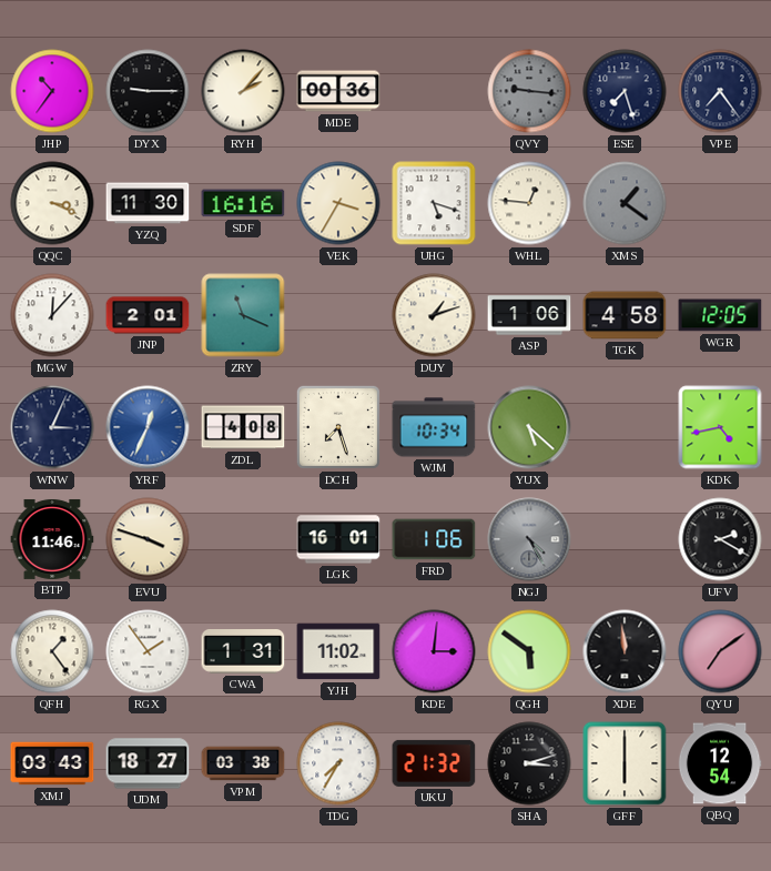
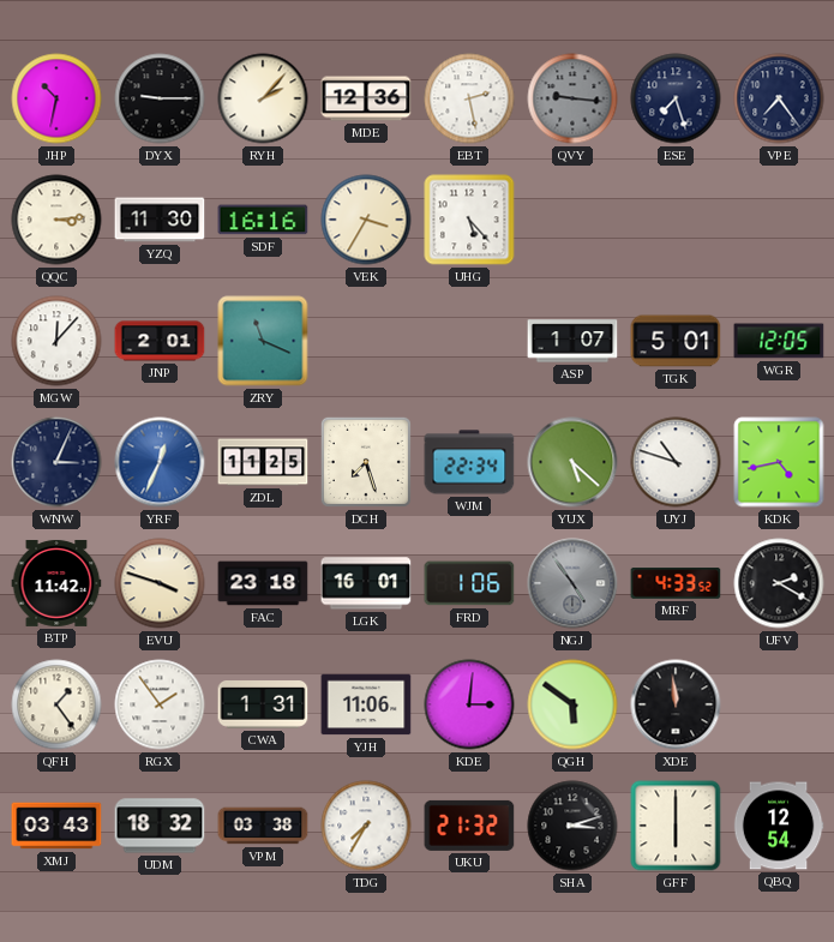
JHP: 10:36 -> 10:32 (56, 98)
MDE: 00:36 -> 12:36 (366, 98)
EBT: none -> 2:28 (469, 98)
QQC: 3:19 -> 3:14 (56, 220)
UHG: 5:18 -> 5:23 (469, 220)
WHL: 12:46 -> none (529, 203)
XMS: 1:21 -> none (625, 203)
DUY: 1:12 -> none (434, 315)
ASP: 1:06 -> 1:07 (572, 341)
TGK: 4:58 -> 5:01 (676, 341)
ZDL: 4:08 -> 11:25 (263, 462)
WJM: 10:34 -> 22:34 (469, 462)
UYJ: none -> 10:48 (676, 462)
BTP: 11:46 -> 11:42 (56, 583)
FAC: none -> 23:18 (263, 583)
NGJ: 4:25 -> 4:54 (572, 583)
MRF: none -> 4:33 (676, 583)
YJH: 11:02 -> 11:06 (366, 704)
QYU: 7:09 -> none (720, 651)
UDM: 18:27 -> 18:32 (160, 826)
